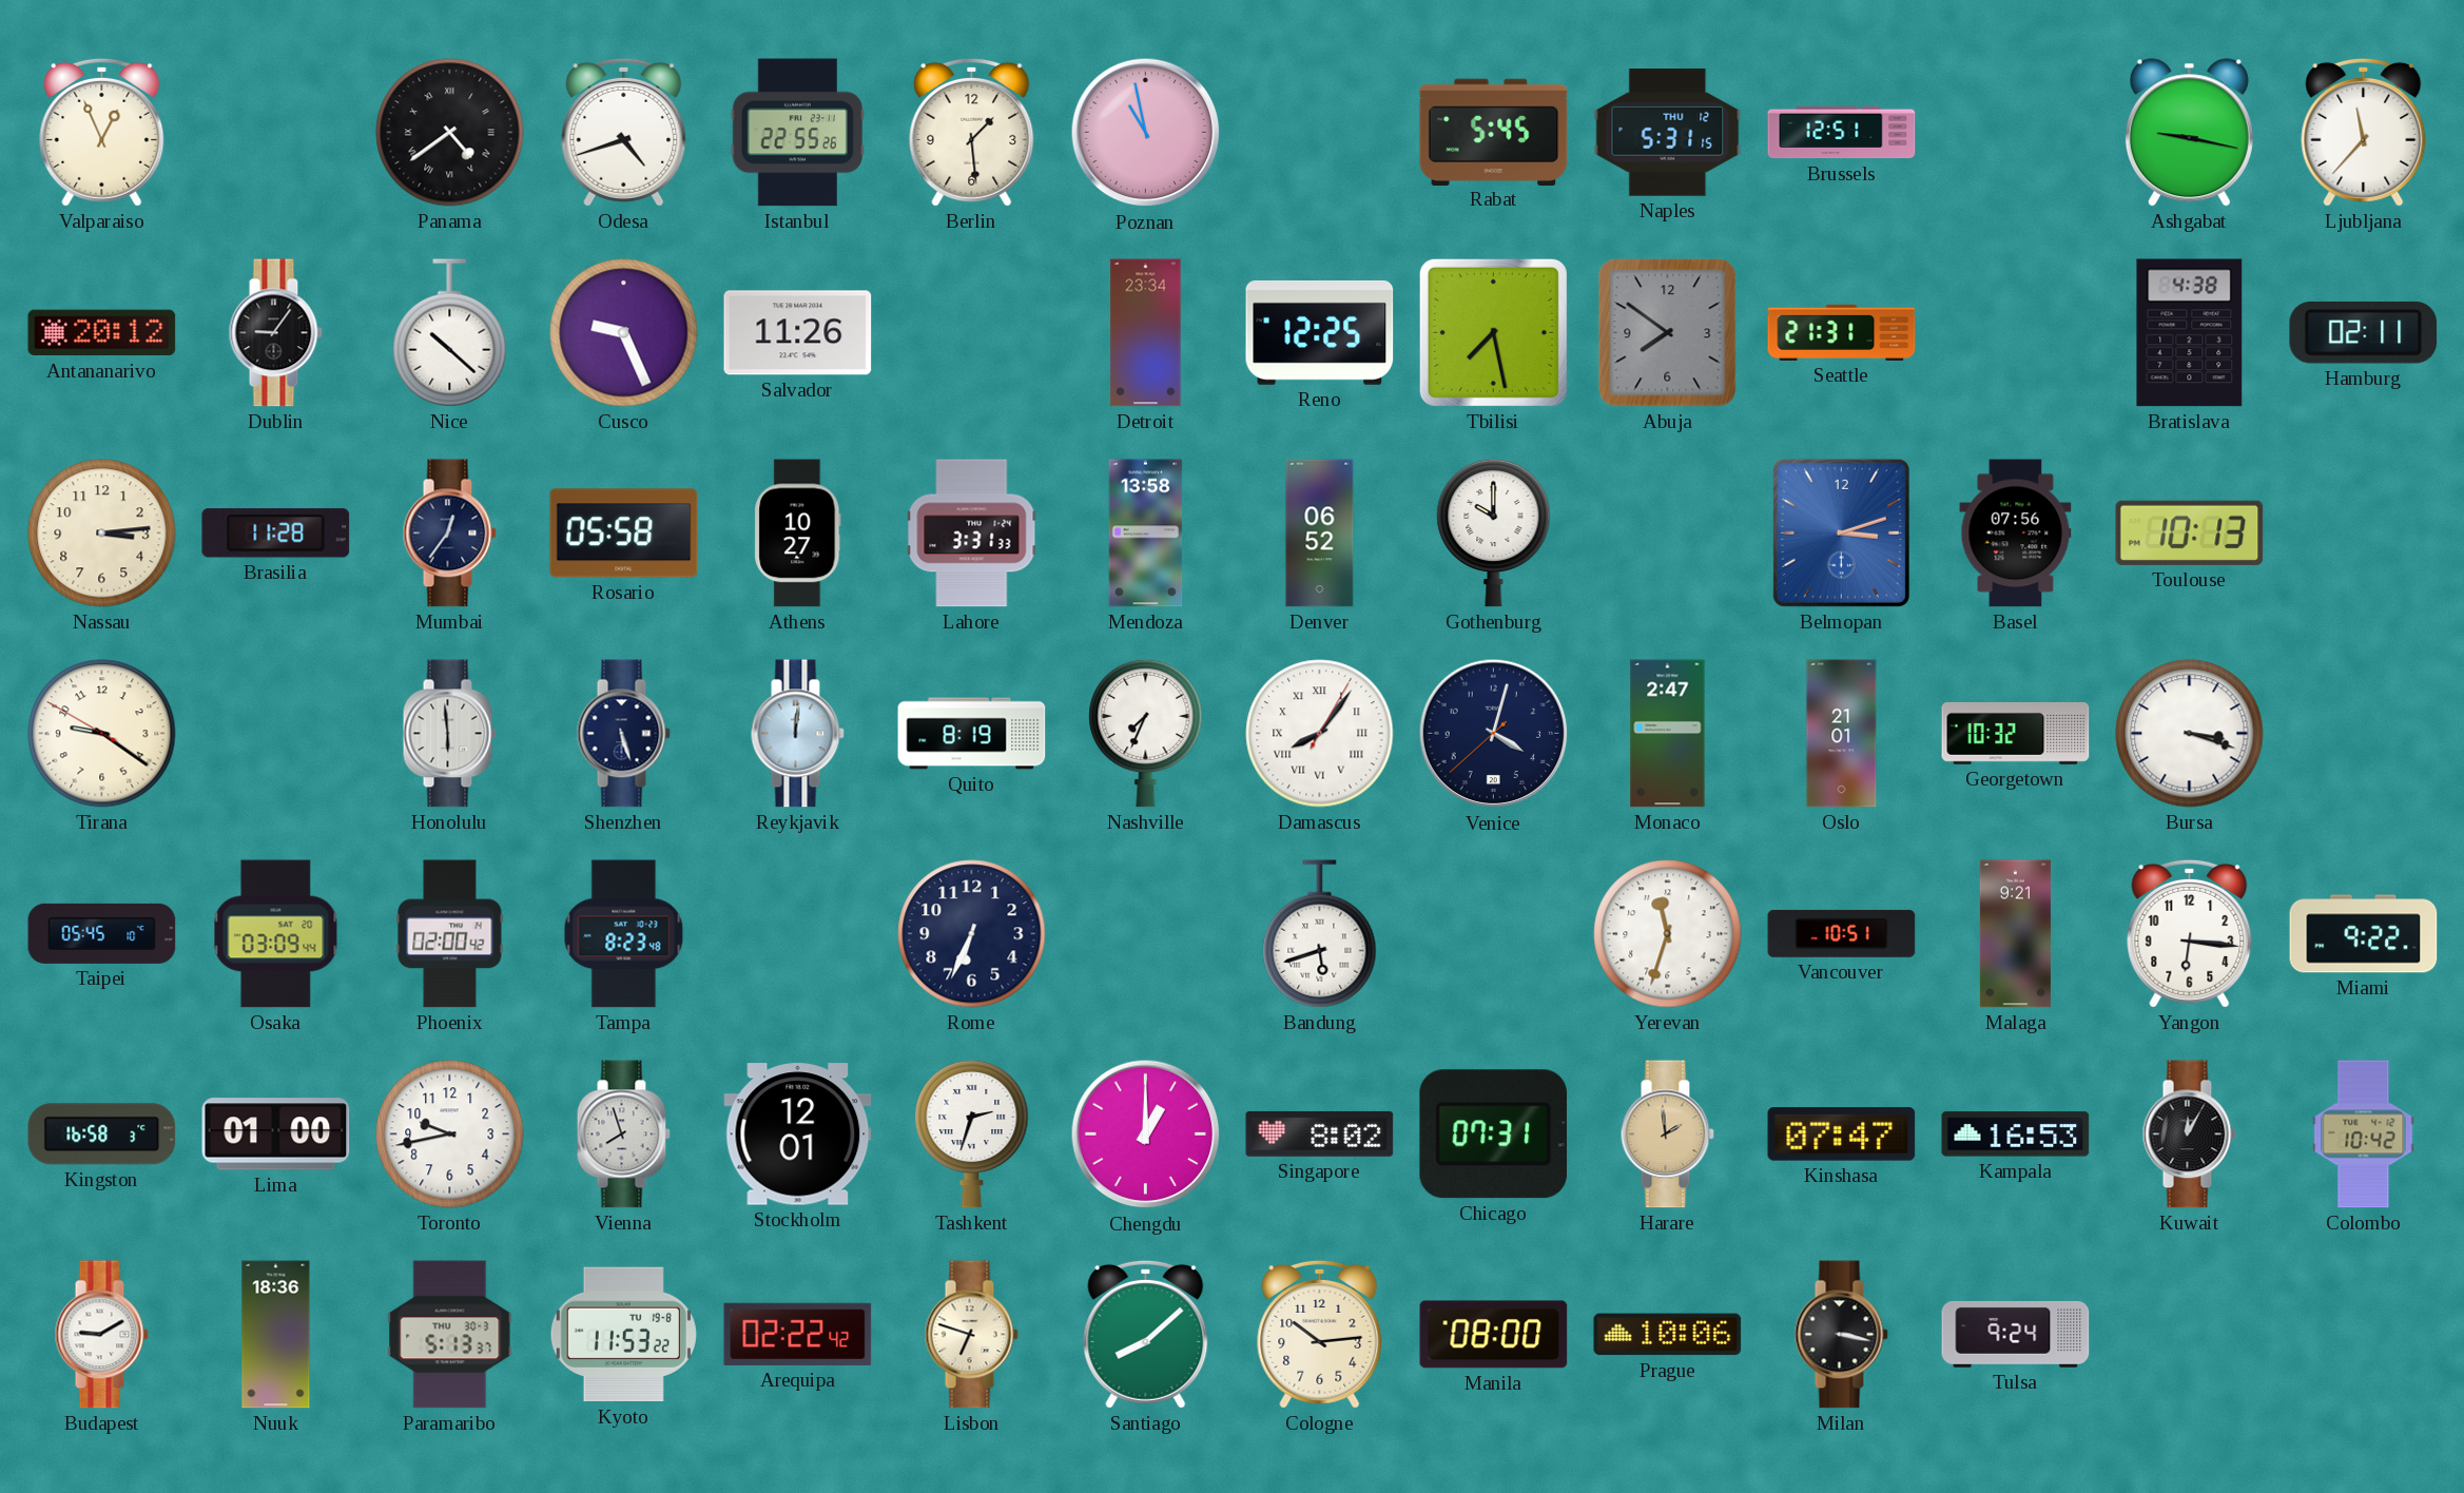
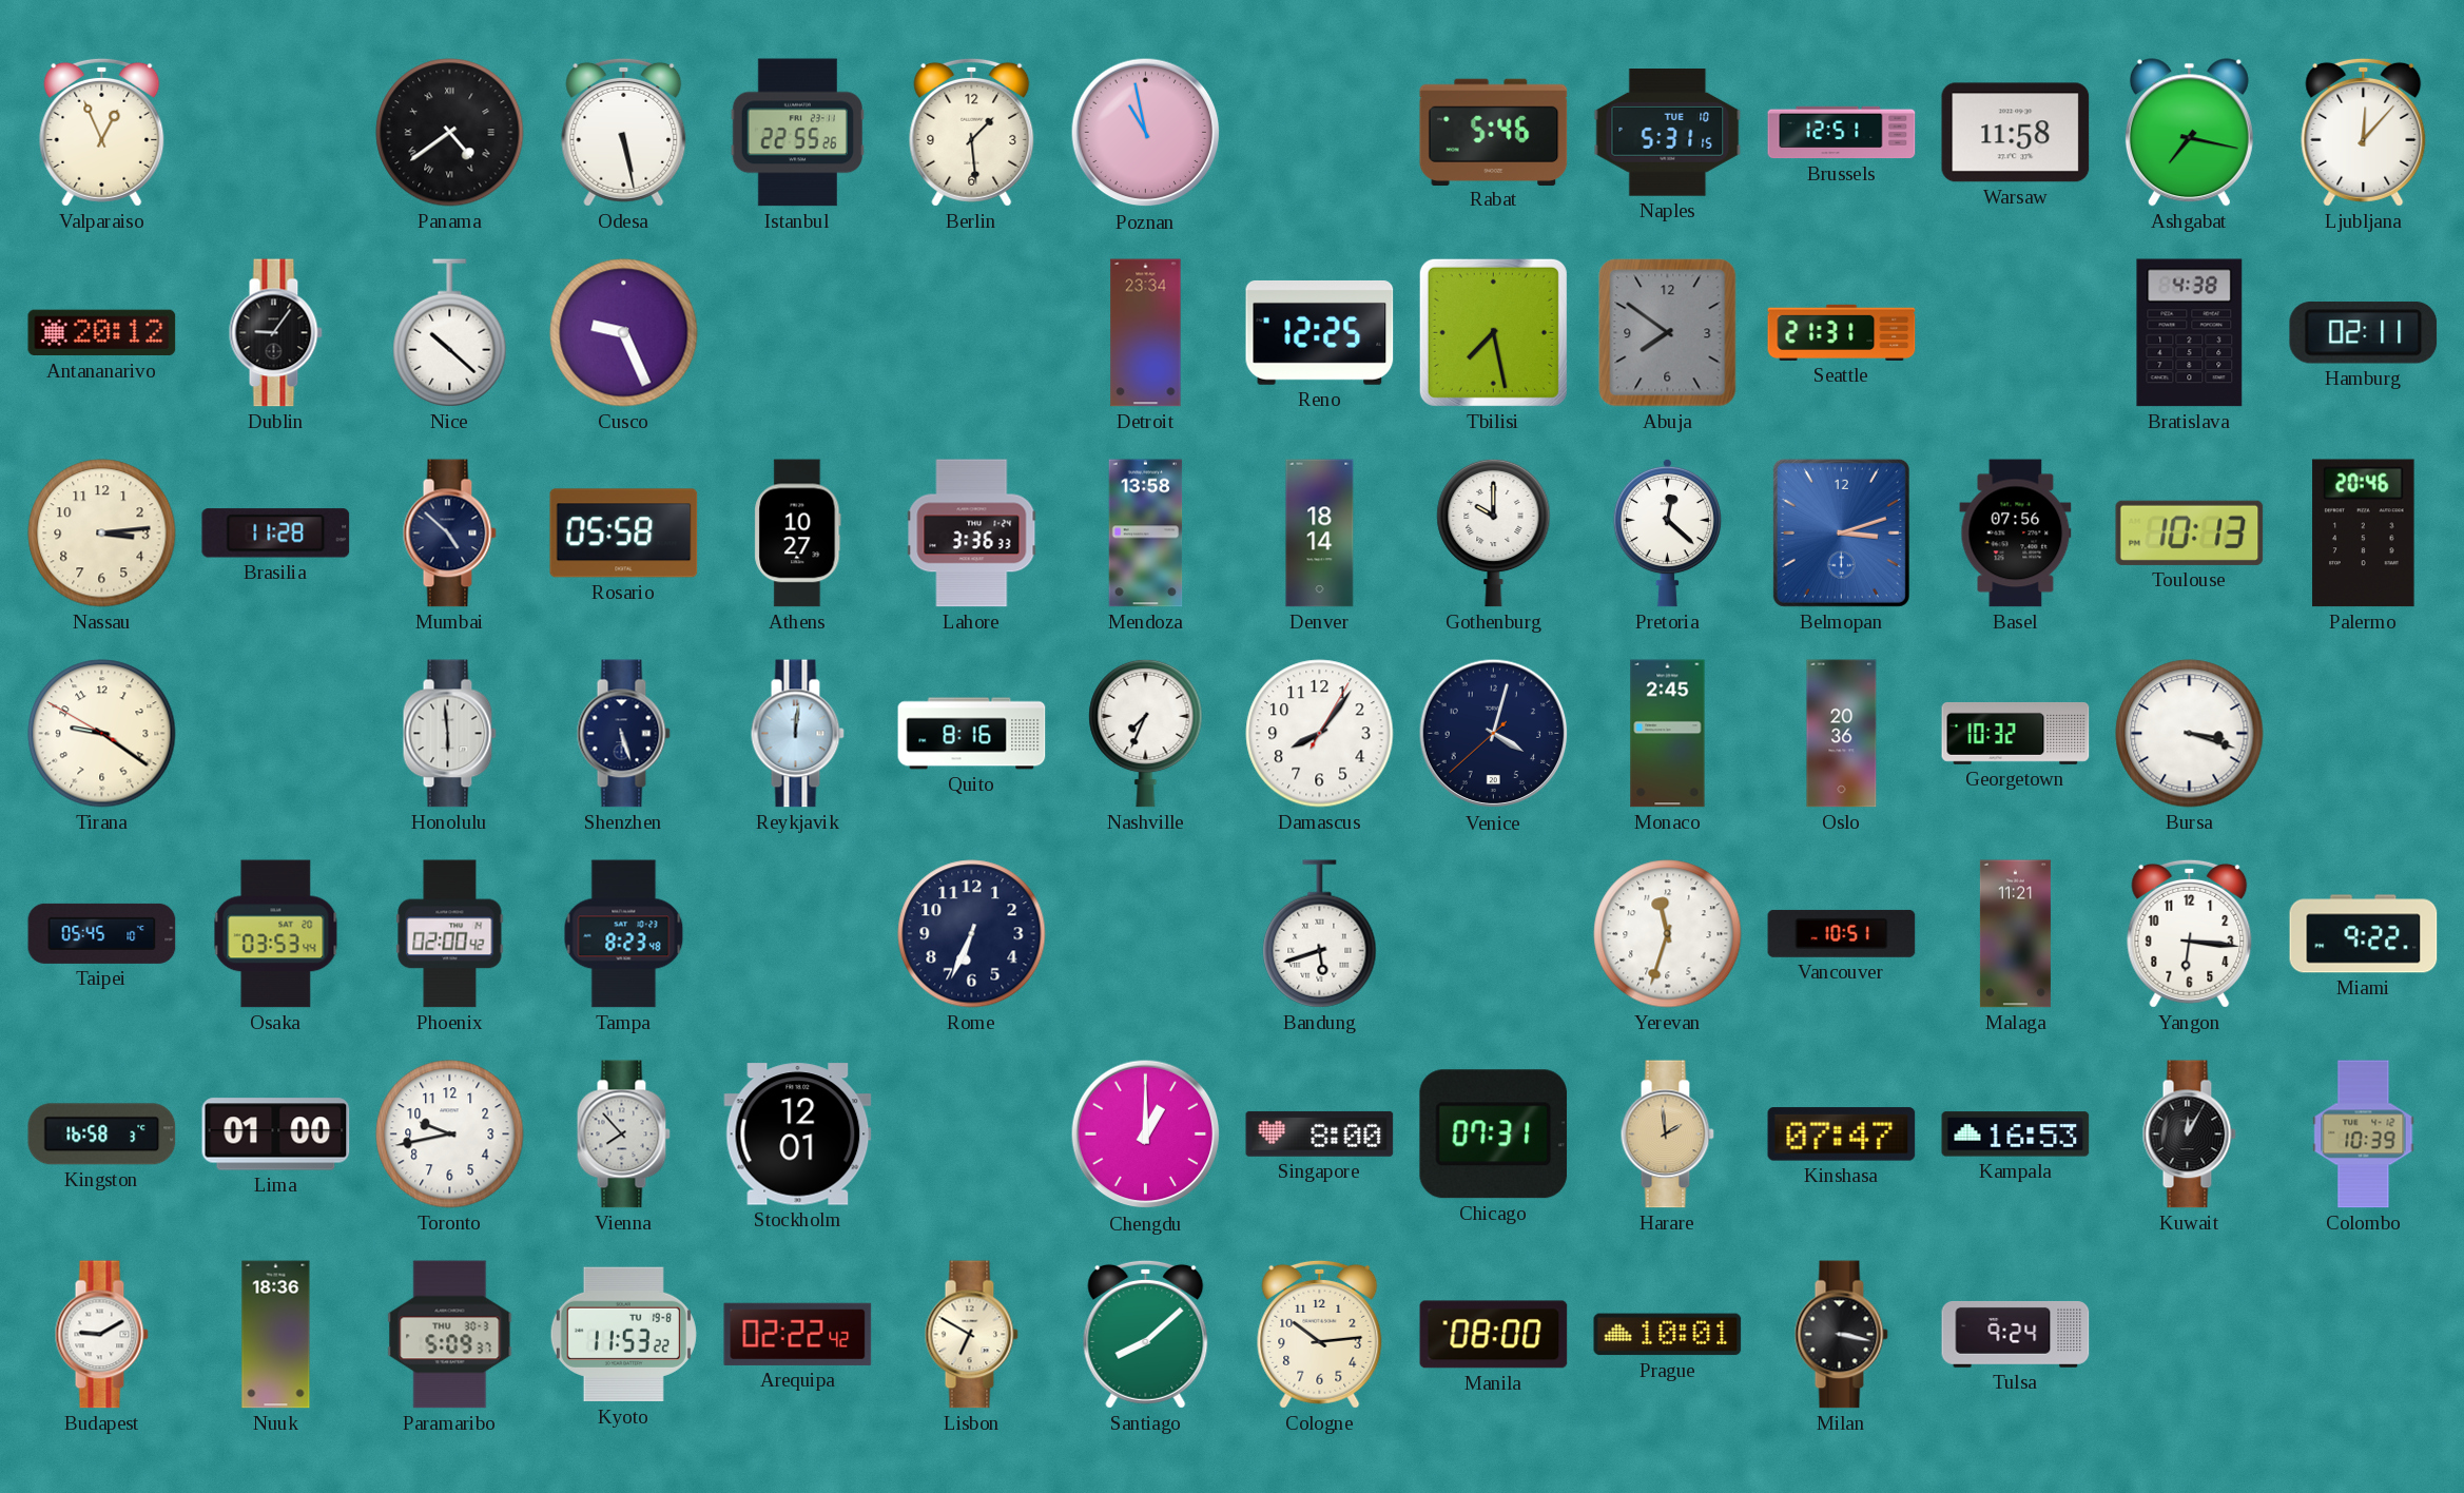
Odesa: 4:42 -> 5:28 (624, 132)
Rabat: 5:45 -> 5:46 (1494, 132)
Naples date: THU 12 -> TUE 10 (1668, 133)
Warsaw: none -> 11:58 (2016, 133)
Ashgabat: 9:17 -> 7:17 (2189, 133)
Ljubljana: 11:37 -> 12:07 (2364, 132)
Salvador: 11:26 -> none (798, 333)
Mumbai: 12:36 -> 4:52 (449, 534)
Lahore: 3:31 -> 3:36 (972, 534)
Denver: 06:52 -> 18:14 (1320, 534)
Pretoria: none -> 12:22 (1667, 532)
Palermo: none -> 20:46 (2364, 534)
Quito: 8:19 -> 8:16 (972, 734)
Damascus numerals: Roman -> Arabic (1320, 734)
Monaco: 2:47 -> 2:45 (1668, 734)
Oslo: 21:01 -> 20:36 (1842, 734)
Osaka: 03:09 -> 03:53 (276, 934)
Malaga: 9:21 -> 11:21 (2015, 934)
Vienna: 7:57 -> 7:53 (623, 1135)
Tashkent: 2:33 -> none (972, 1133)
Singapore: 8:02 -> 8:00 (1320, 1133)
Colombo: 10:42 -> 10:39 (2364, 1135)
Paramaribo: 5:13 -> 5:09 (450, 1335)
Lisbon: 6:48 -> 6:50 (971, 1335)
Prague: 10:06 -> 10:01 (1668, 1335)
